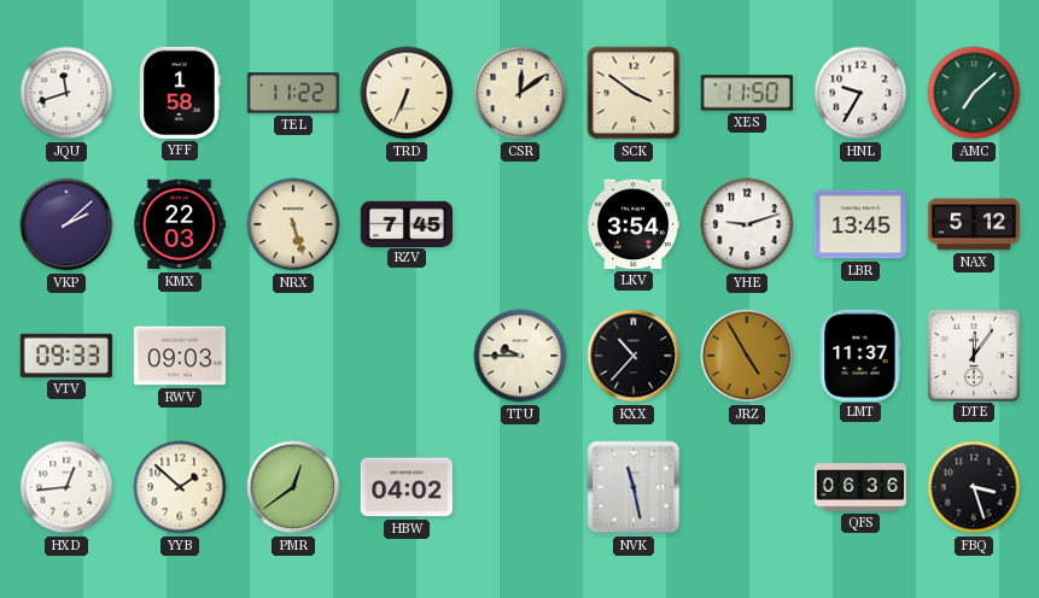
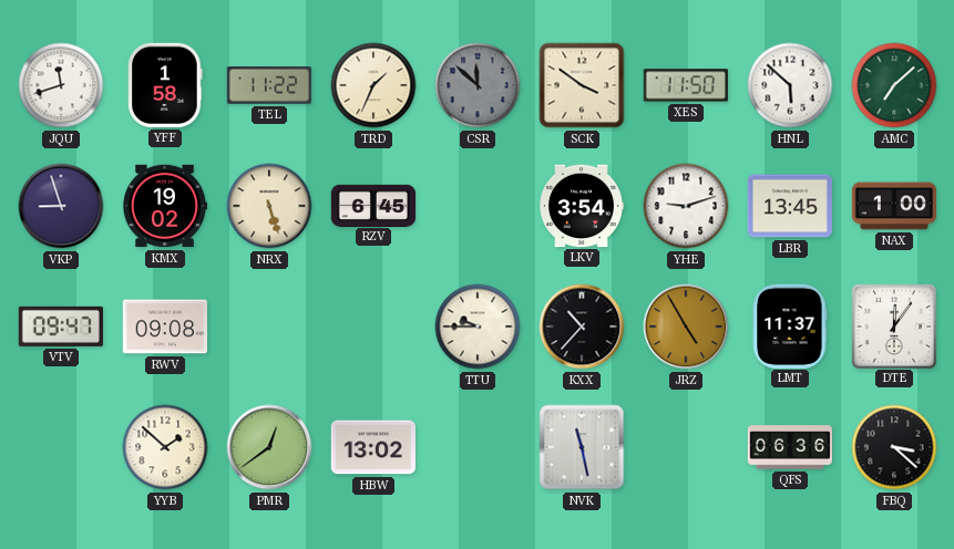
TRD: 6:34 -> 1:34 (373, 85)
CSR: 12:09 -> 11:52 (478, 85)
CSR dial: cream -> grey (478, 85)
HNL: 9:35 -> 5:52 (790, 85)
VKP: 2:08 -> 8:57 (61, 206)
KMX: 22:03 -> 19:02 (164, 206)
RZV: 7:45 -> 6:45 (372, 205)
NAX: 5:12 -> 1:00 (893, 206)
VTV: 09:33 -> 09:47 (61, 327)
RWV: 09:03 -> 09:08 (164, 327)
HXD: 12:44 -> none (66, 487)
HBW: 04:02 -> 13:02 (372, 447)
FBQ: 3:27 -> 3:22 (894, 447)
